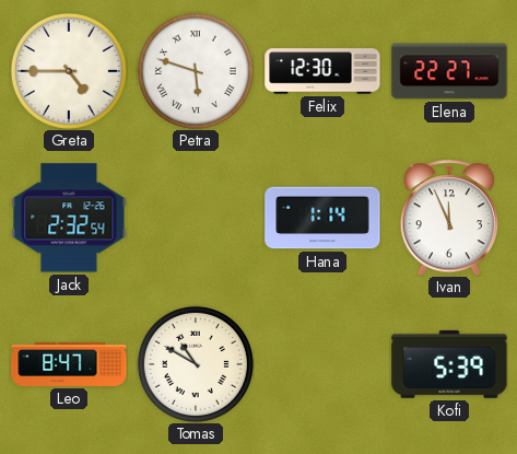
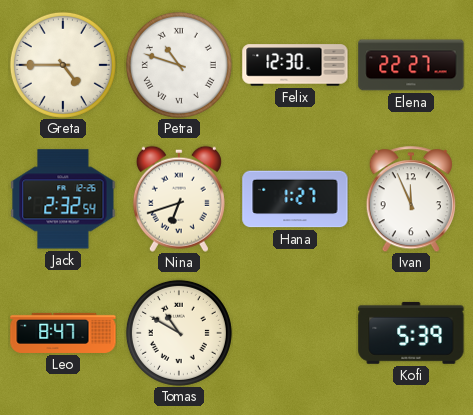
Petra: 5:48 -> 10:48 (179, 65)
Nina: none -> 6:42 (179, 199)
Hana: 1:14 -> 1:27 (295, 199)
